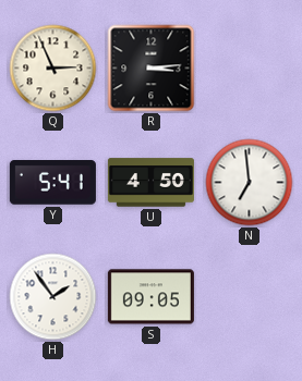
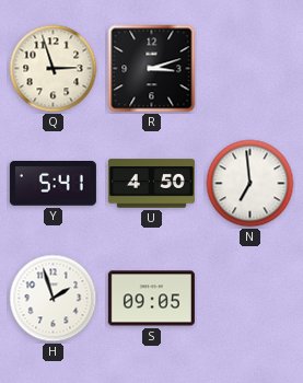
Q: 2:56 -> 2:57 (54, 69)
R: 3:14 -> 3:12 (152, 69)
H: 1:54 -> 1:57 (54, 299)
